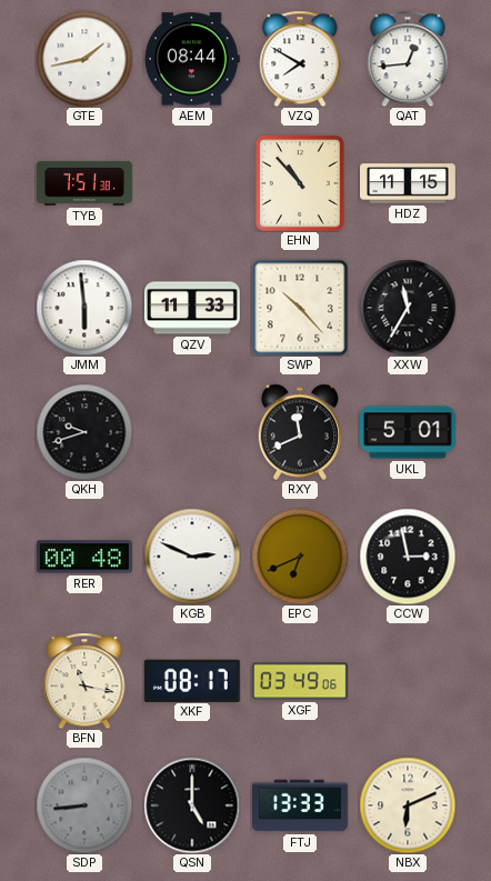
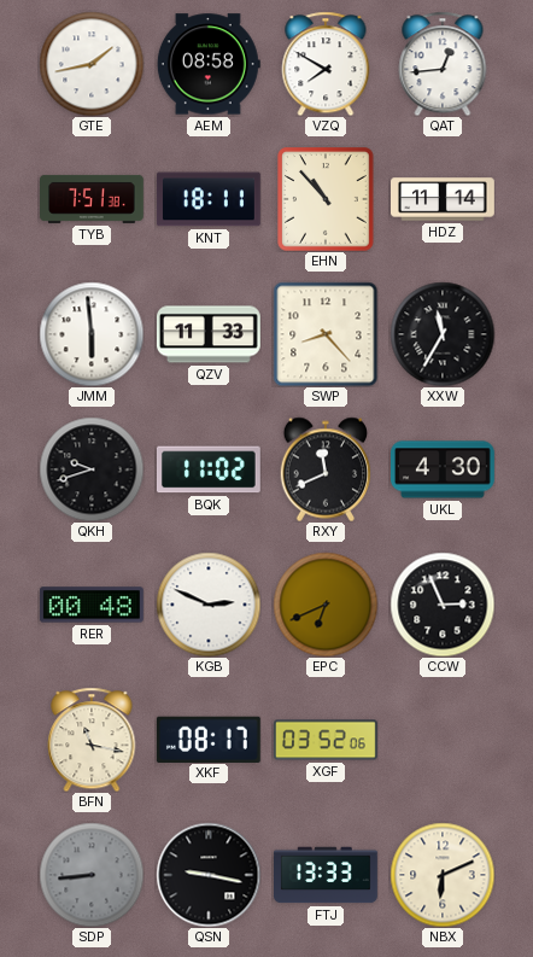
AEM: 08:44 -> 08:58 (209, 64)
KNT: none -> 18:11 (210, 199)
HDZ: 11:15 -> 11:14 (444, 199)
SWP: 10:23 -> 8:23 (326, 334)
BQK: none -> 11:02 (209, 469)
UKL: 5:01 -> 4:30 (444, 469)
CCW: 2:58 -> 2:56 (443, 605)
XGF: 03:49 -> 03:52 (327, 740)
QSN: 5:00 -> 9:17 (209, 875)
